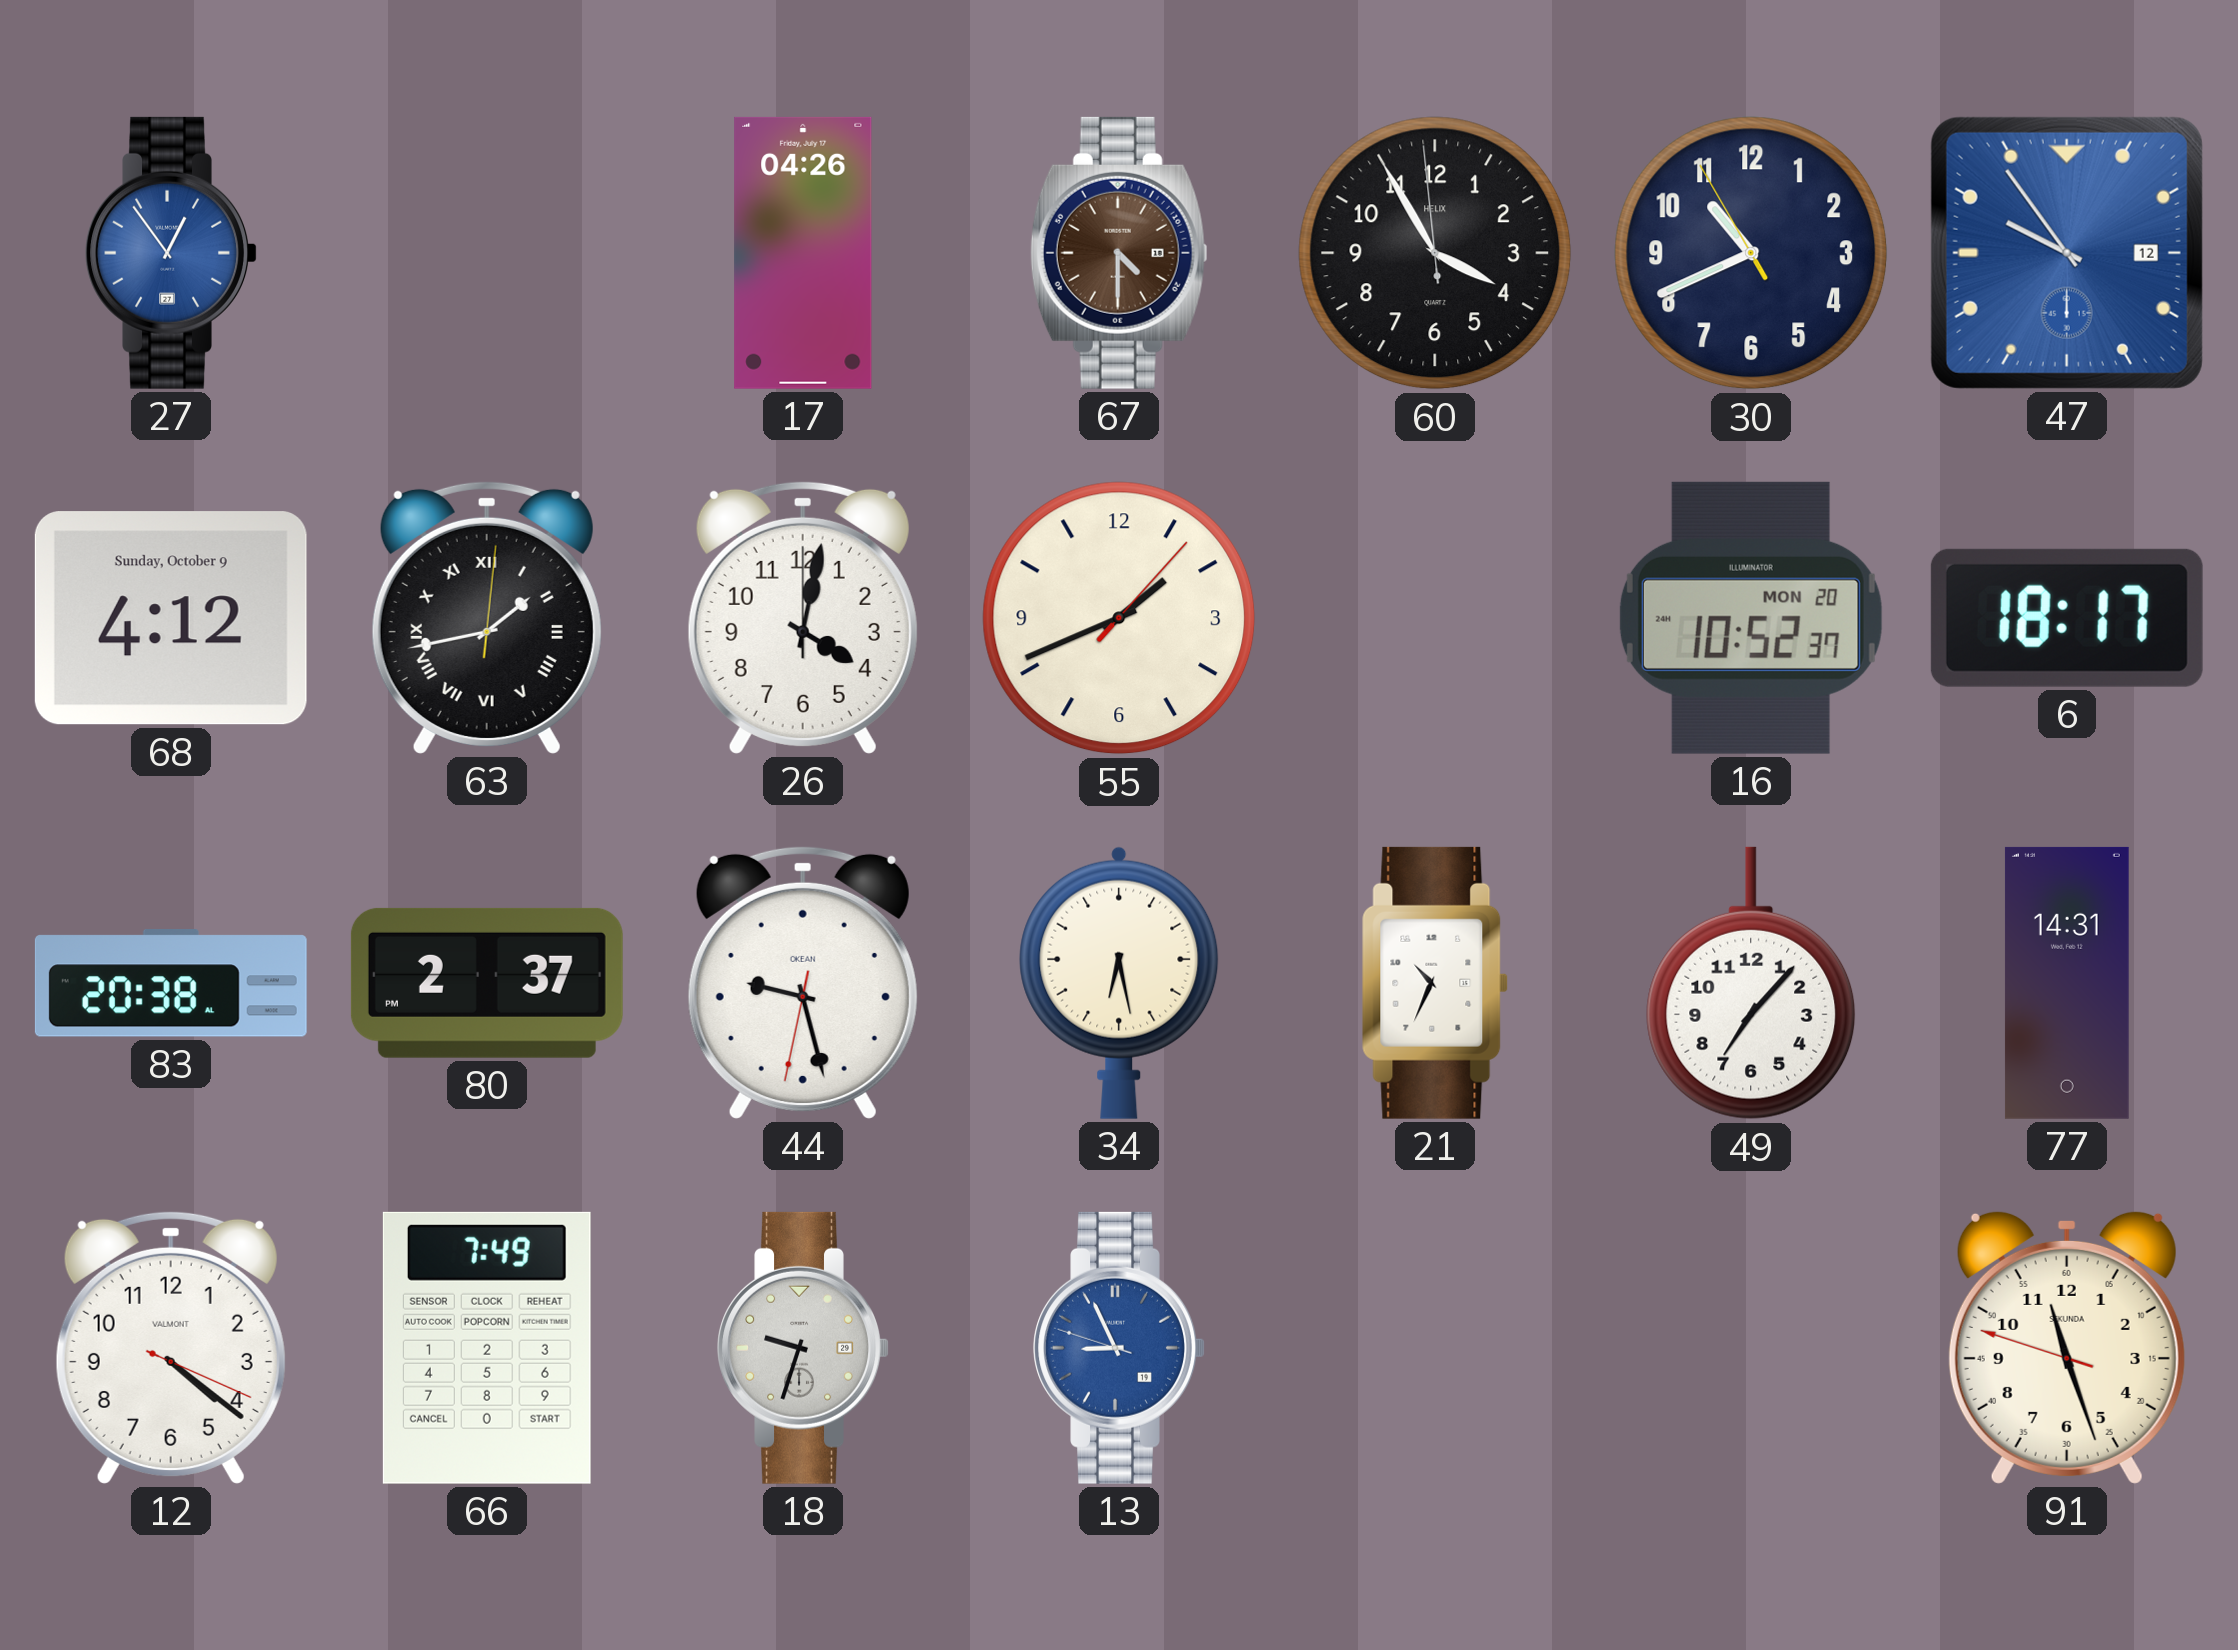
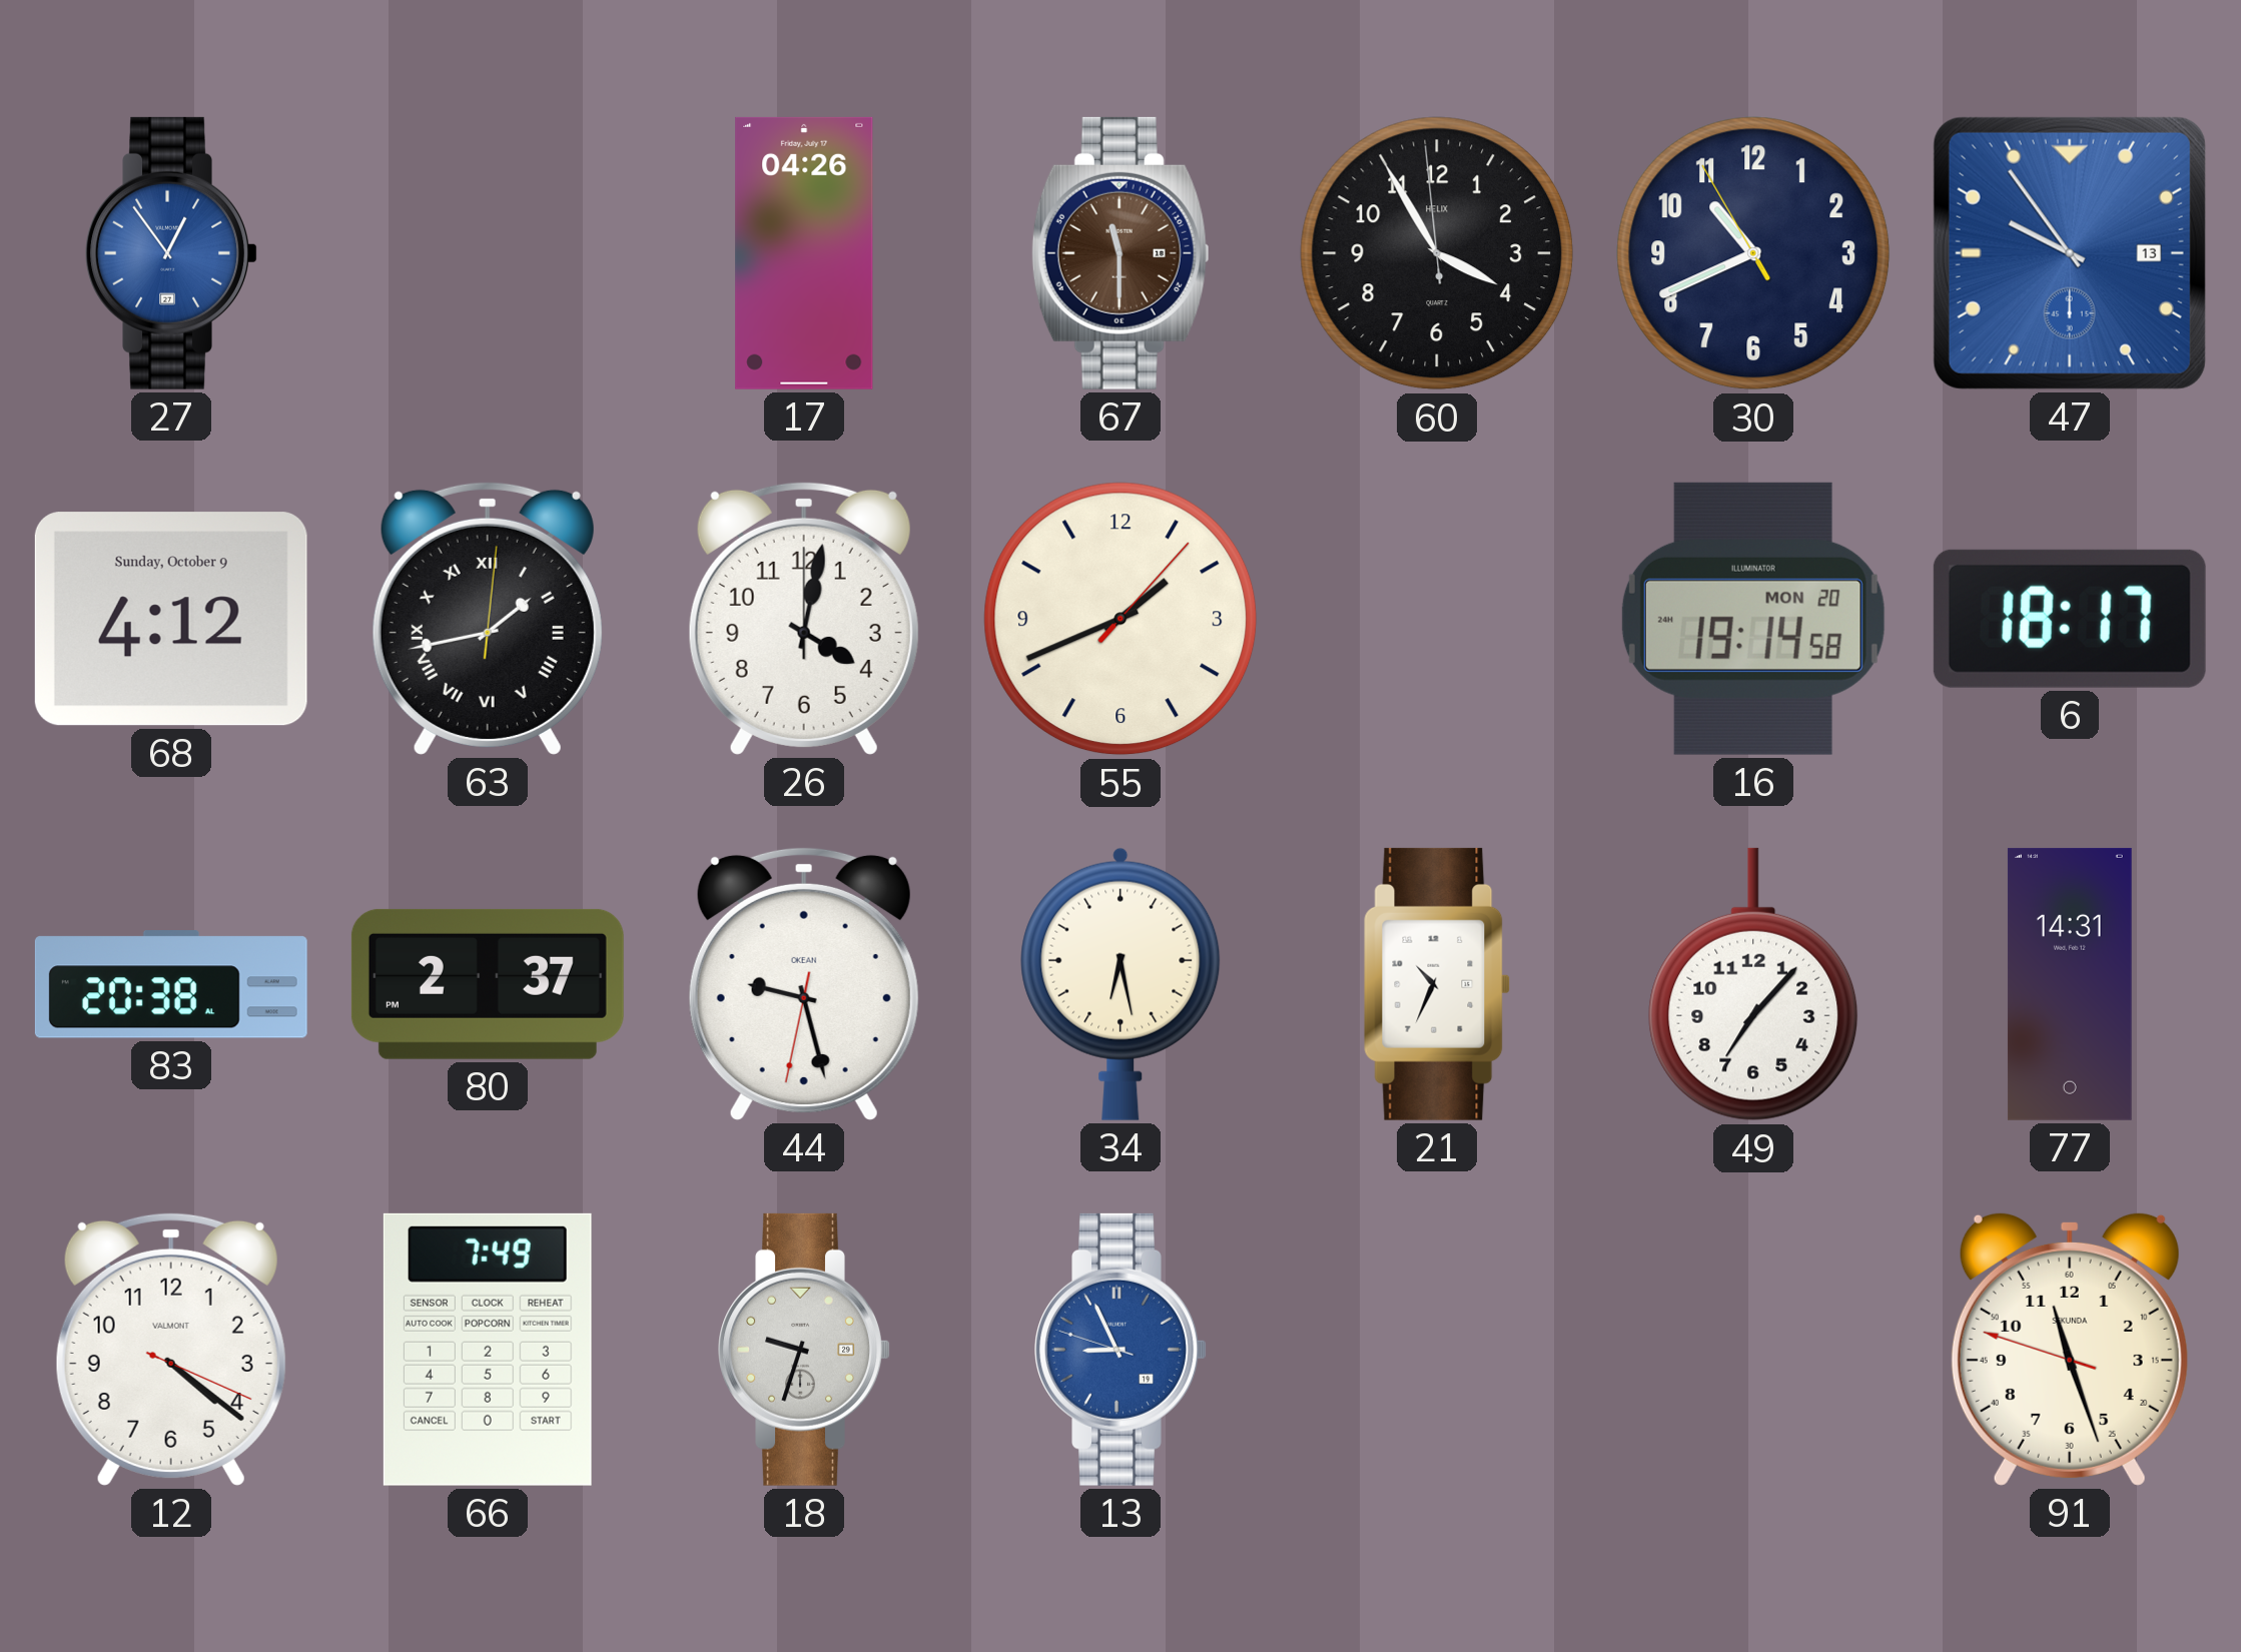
67: 4:30 -> 11:30 (1120, 253)
47 date: 12 -> 13 (2070, 253)
16: 10:52 -> 19:14 (1753, 619)
